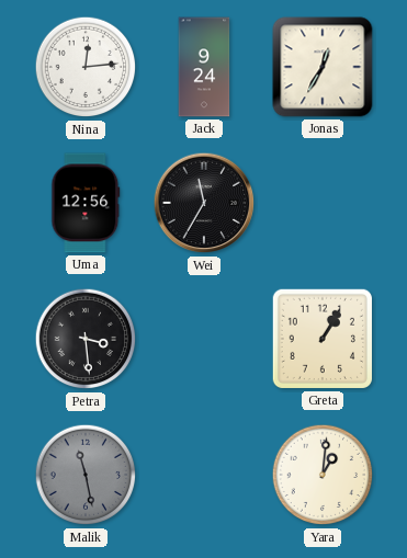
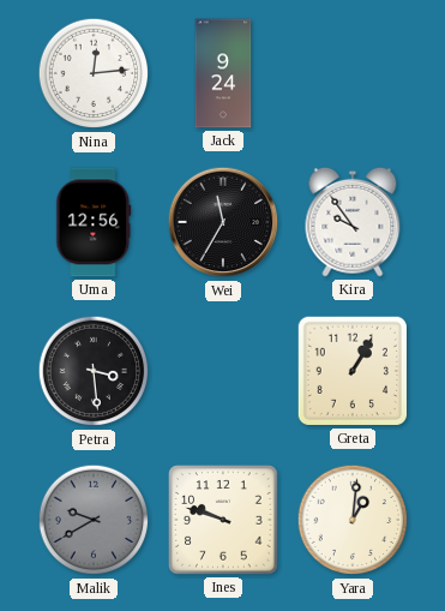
Jonas: 12:35 -> none (323, 67)
Kira: none -> 9:54 (353, 222)
Malik: 11:28 -> 9:40 (94, 520)
Ines: none -> 9:48 (223, 520)
